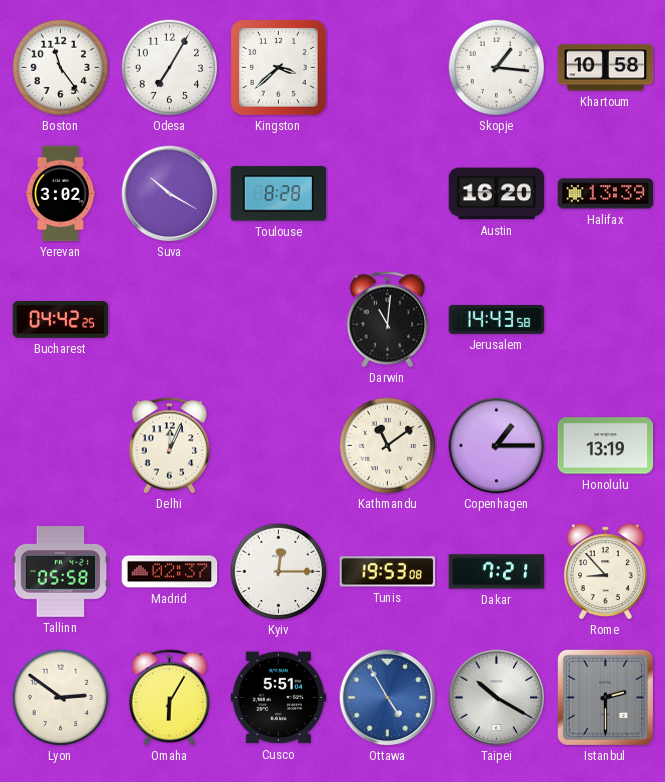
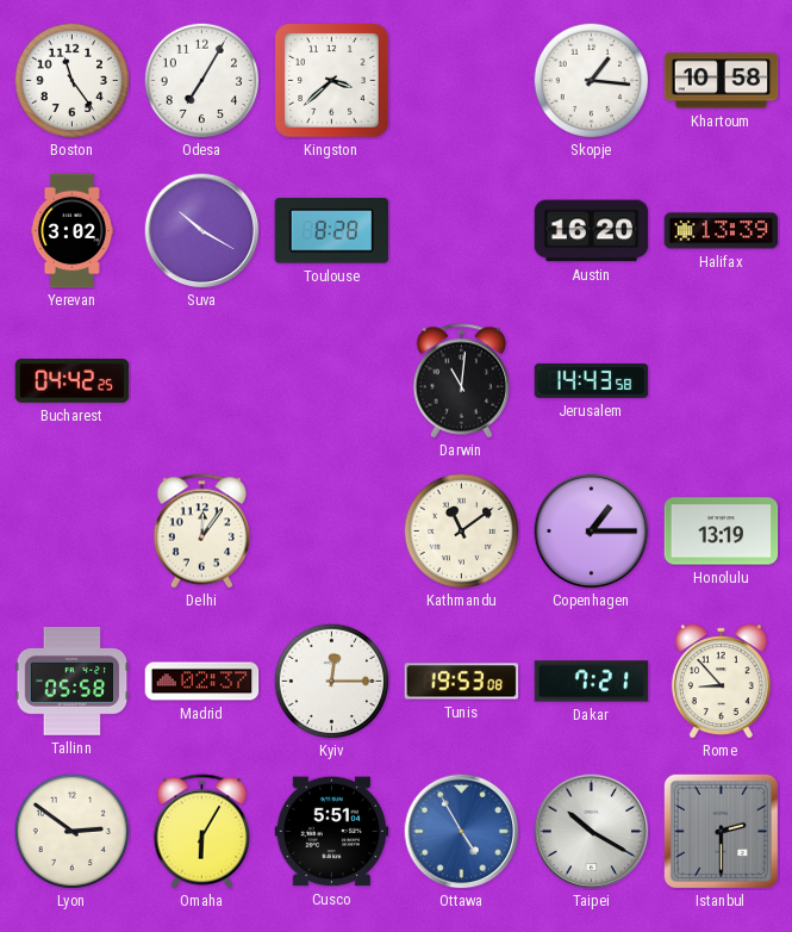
Delhi: 12:04 -> 12:06 (202, 532)
